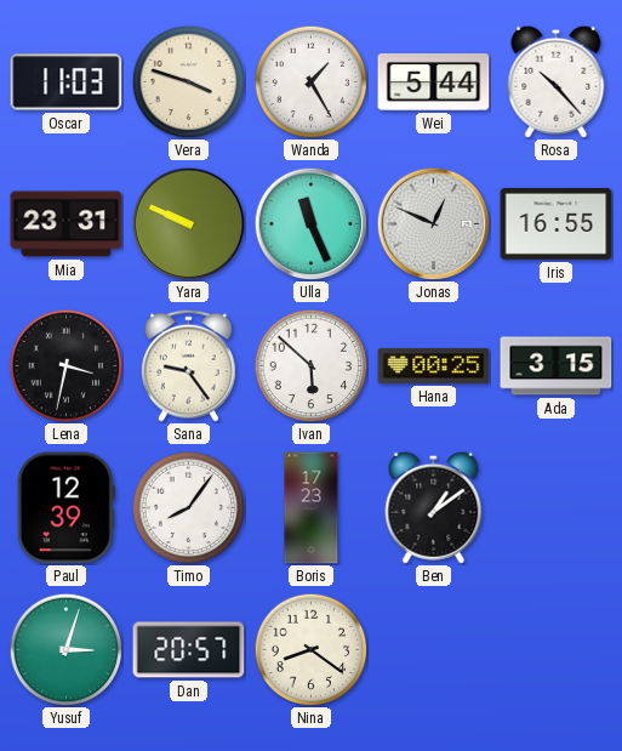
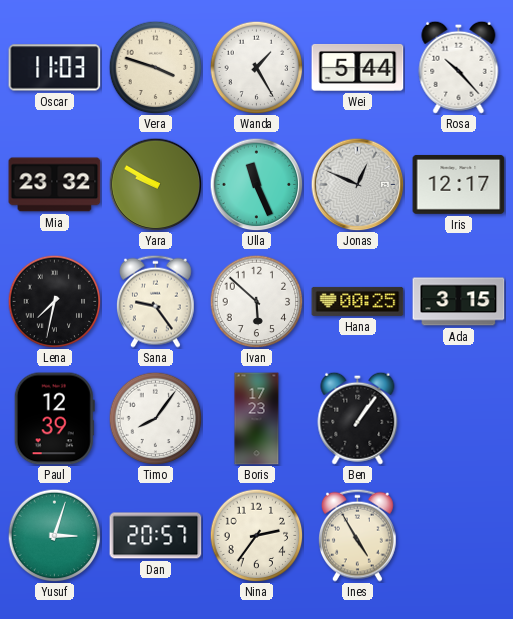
Mia: 23:31 -> 23:32 (55, 185)
Yara: 9:49 -> 9:50 (155, 184)
Iris: 16:55 -> 12:17 (459, 184)
Lena: 3:32 -> 7:32 (54, 301)
Ben: 1:09 -> 1:06 (358, 418)
Nina: 8:21 -> 2:36 (256, 535)
Ines: none -> 4:55 (358, 535)
